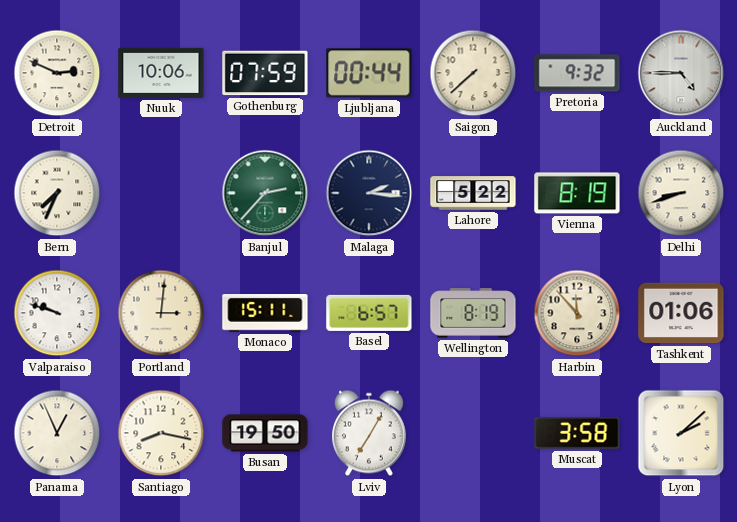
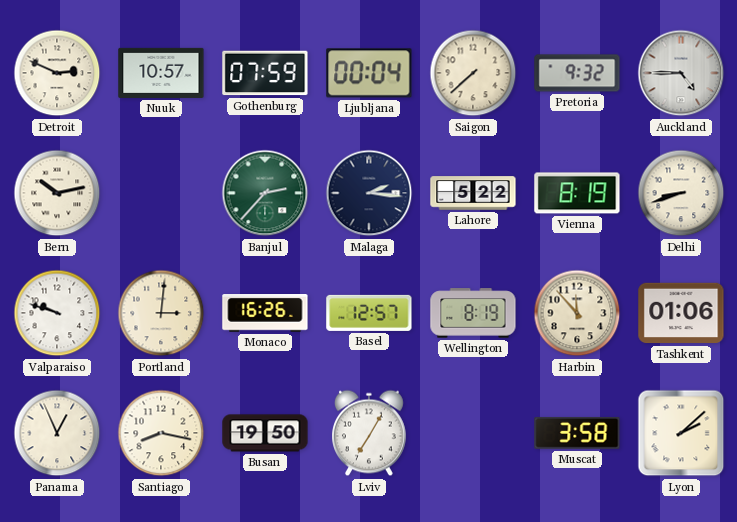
Nuuk: 10:06 -> 10:57 (161, 73)
Ljubljana: 00:44 -> 00:04 (369, 73)
Bern: 7:34 -> 10:13 (57, 193)
Monaco: 15:11 -> 16:26 (265, 314)
Basel: 6:57 -> 12:57 (369, 313)
